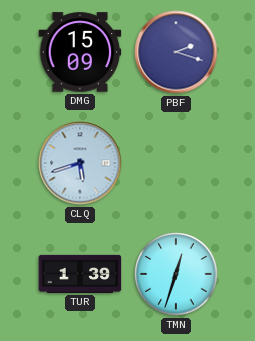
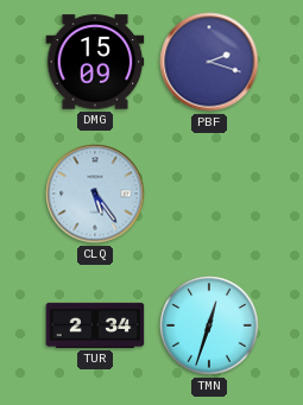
CLQ: 5:42 -> 5:24 (95, 194)
TUR: 1:39 -> 2:34 (95, 325)
